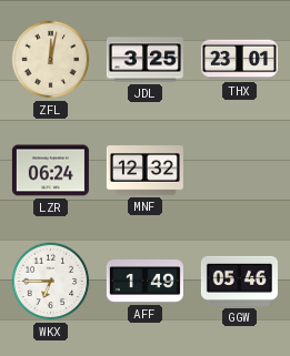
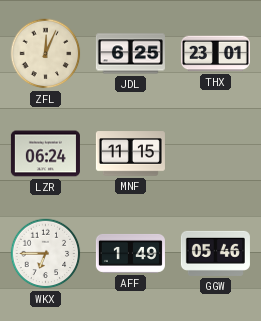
ZFL: 12:02 -> 12:04 (46, 54)
JDL: 3:25 -> 6:25 (130, 54)
MNF: 12:32 -> 11:15 (130, 154)
